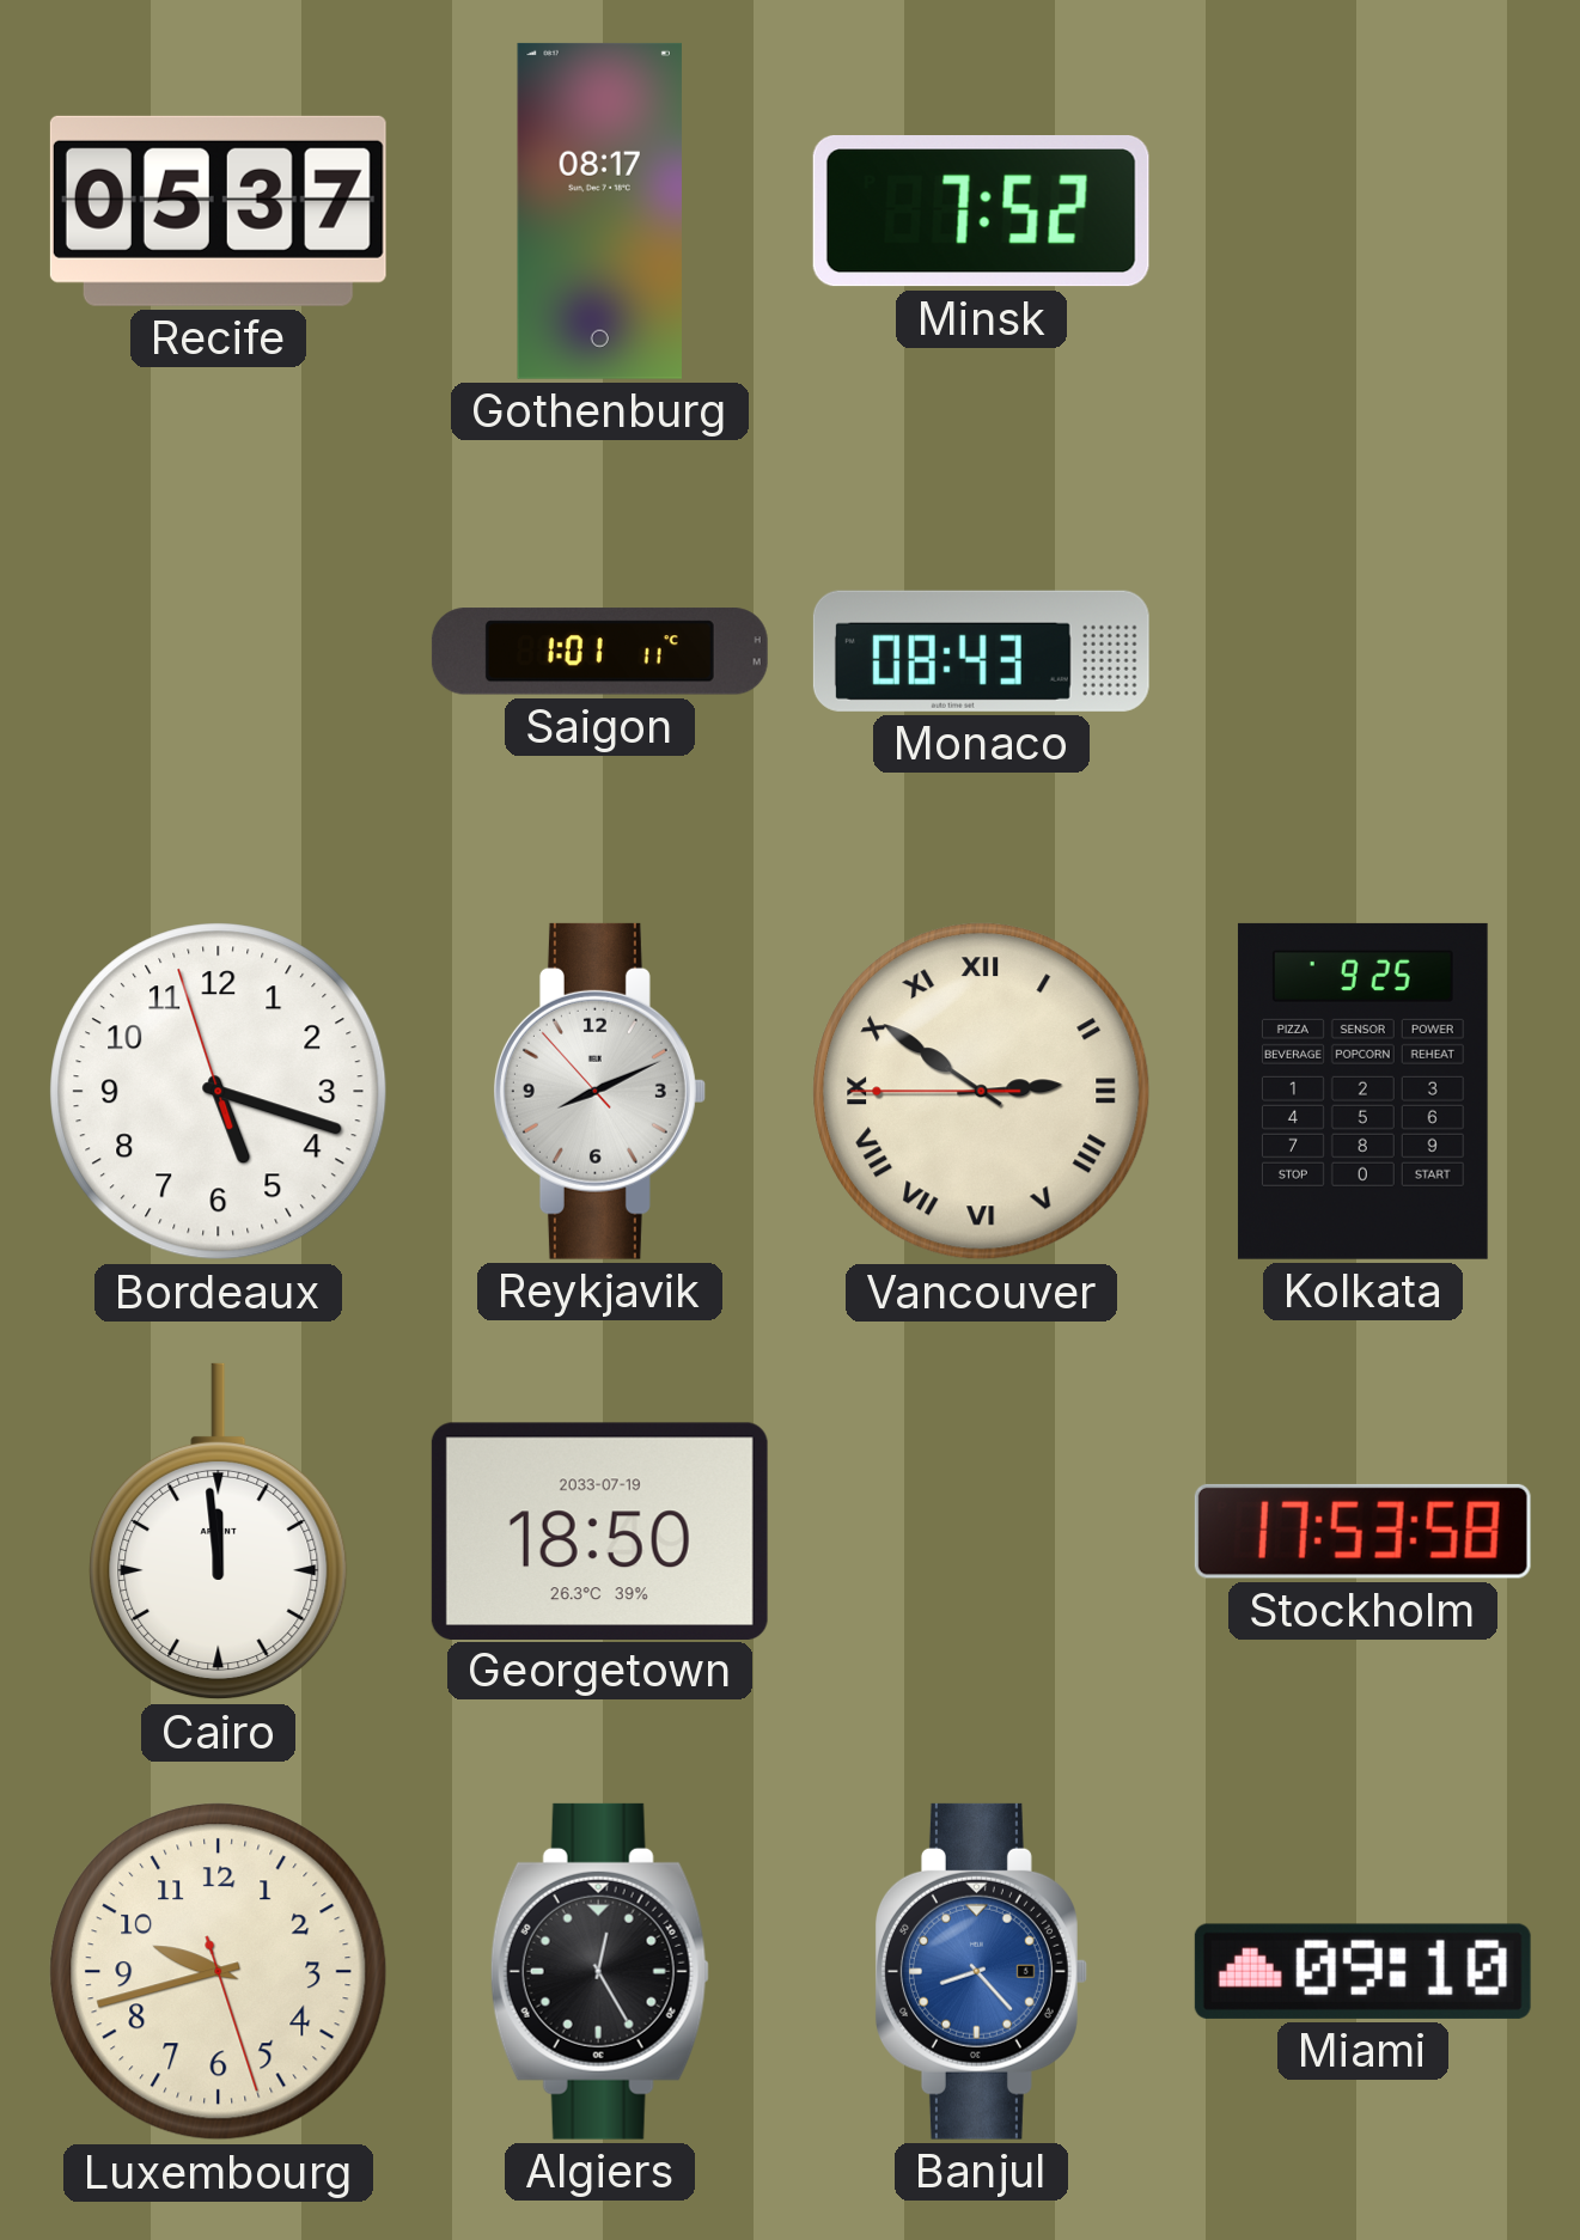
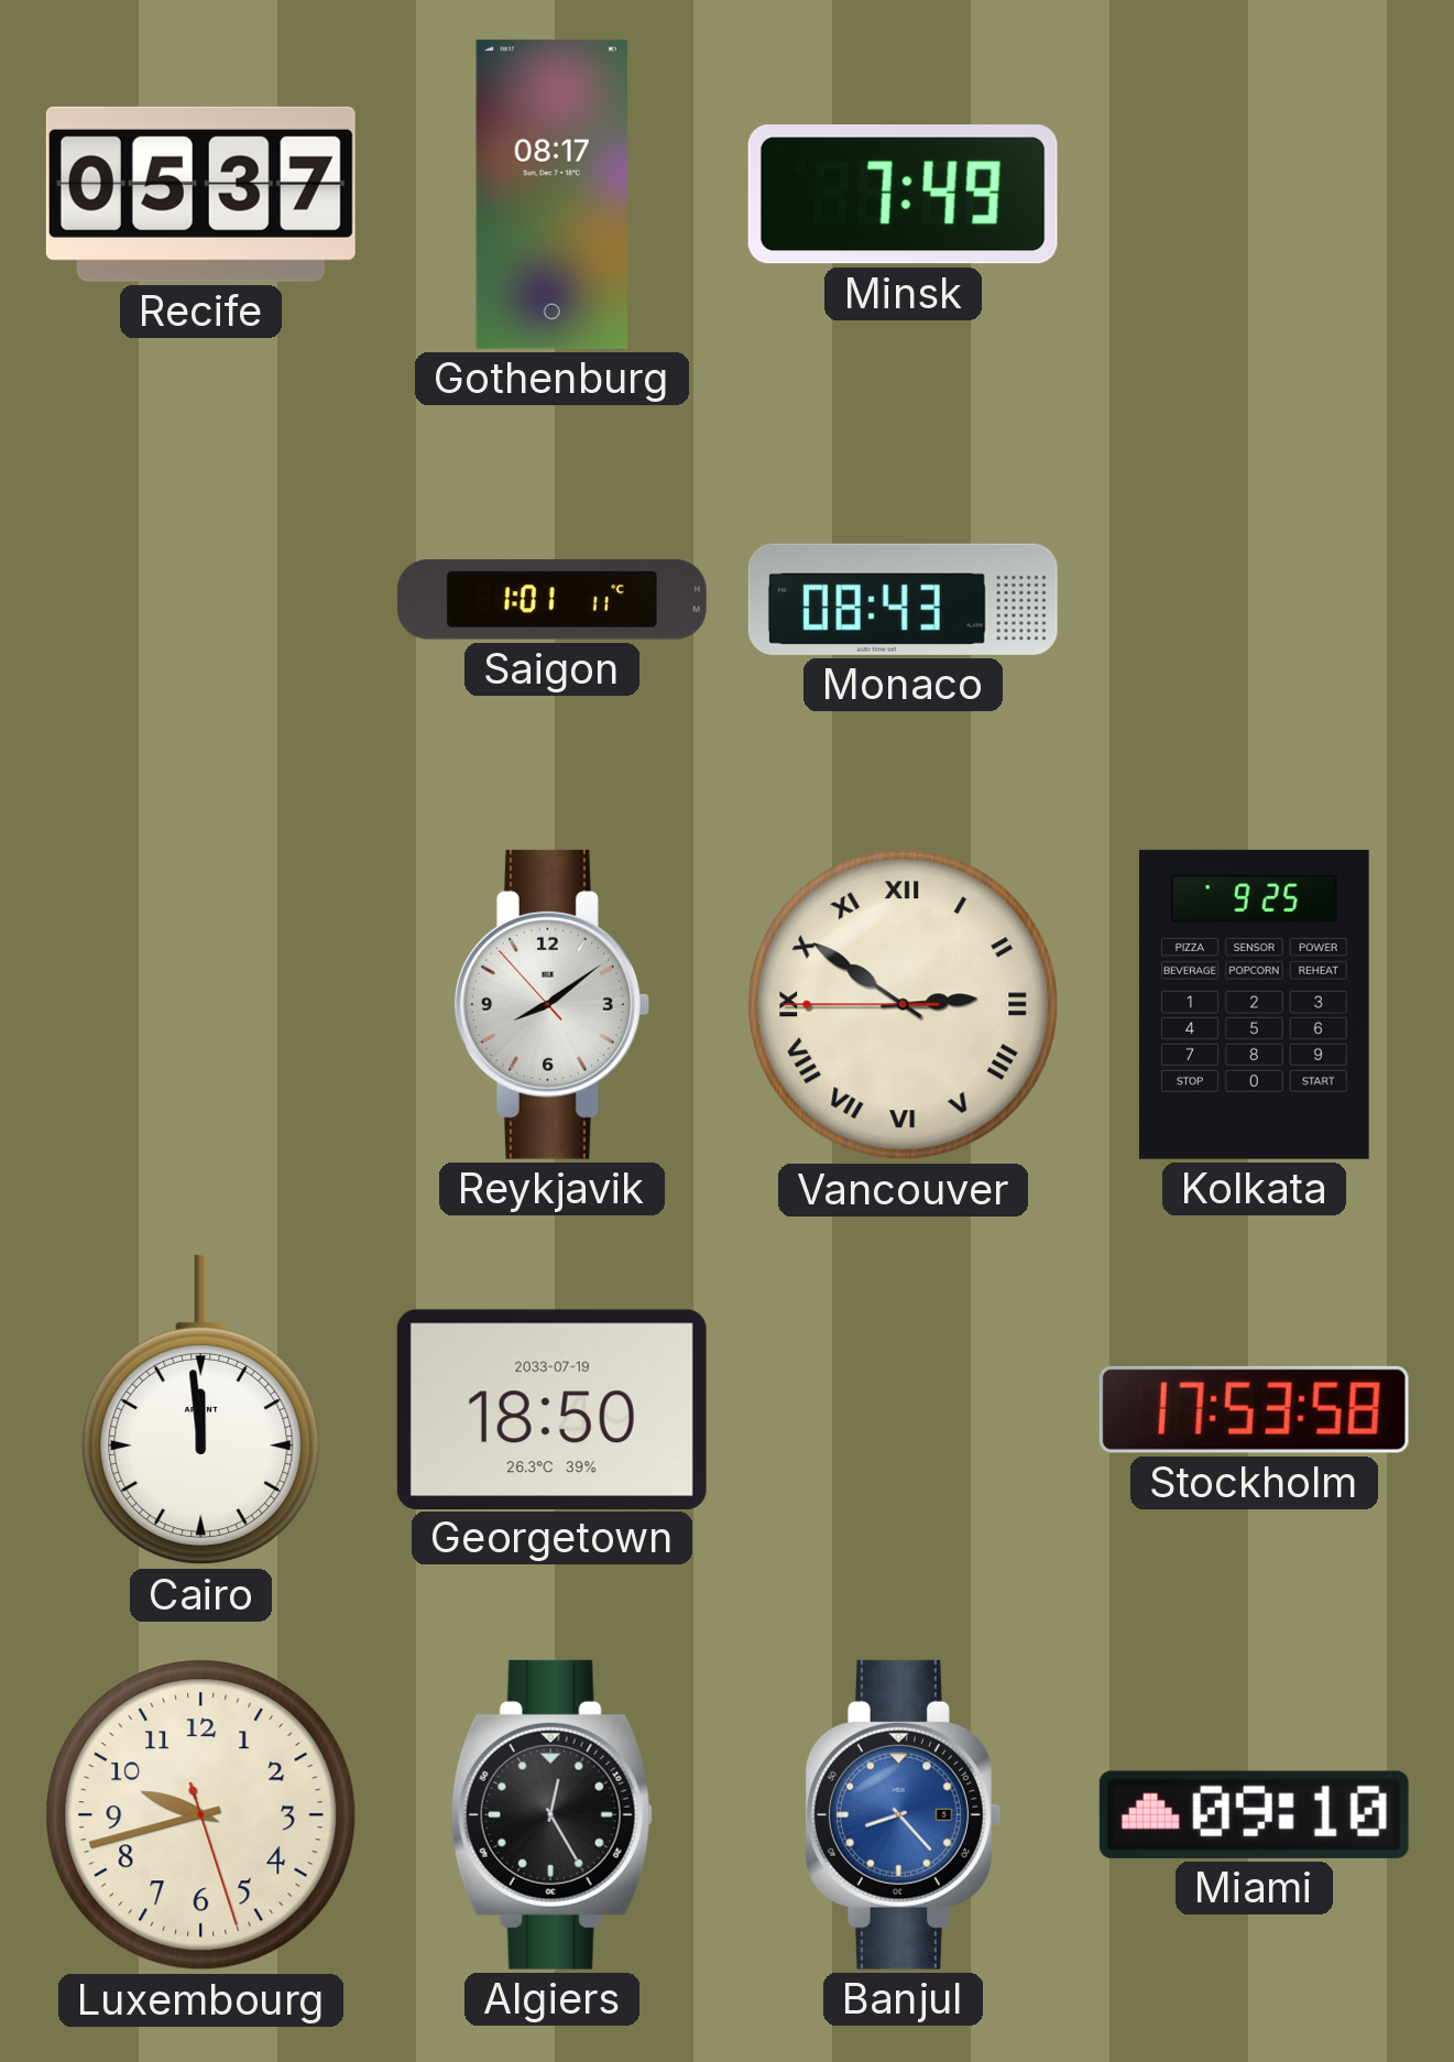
Minsk: 7:52 -> 7:49 (903, 195)
Bordeaux: 5:17 -> none (219, 1092)
Reykjavik: 8:10 -> 8:08 (551, 1004)
